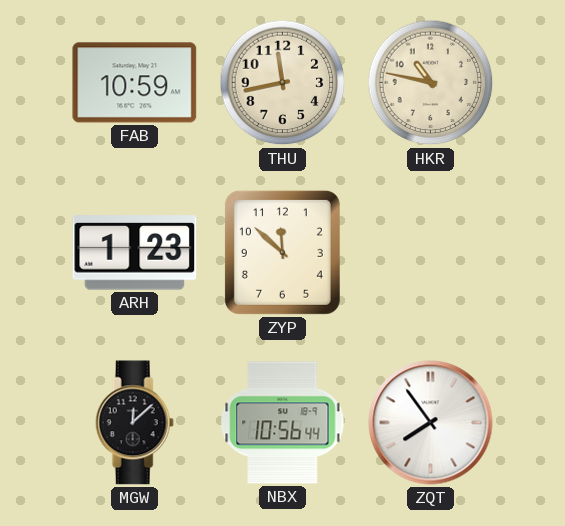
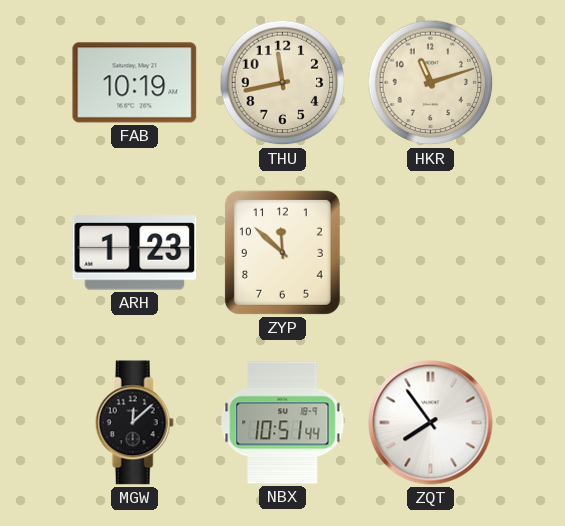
FAB: 10:59 -> 10:19 (135, 83)
HKR: 10:47 -> 11:12 (431, 83)
NBX: 10:56 -> 10:51 (283, 423)
